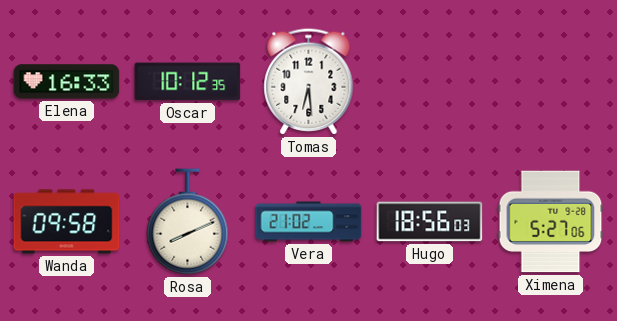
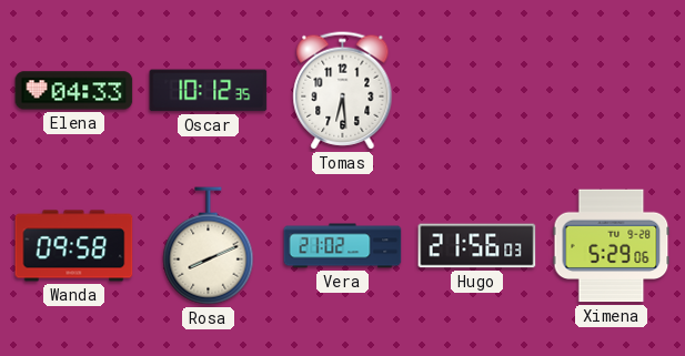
Elena: 16:33 -> 04:33 (74, 91)
Hugo: 18:56 -> 21:56 (477, 246)
Ximena: 5:27 -> 5:29 (612, 246)
